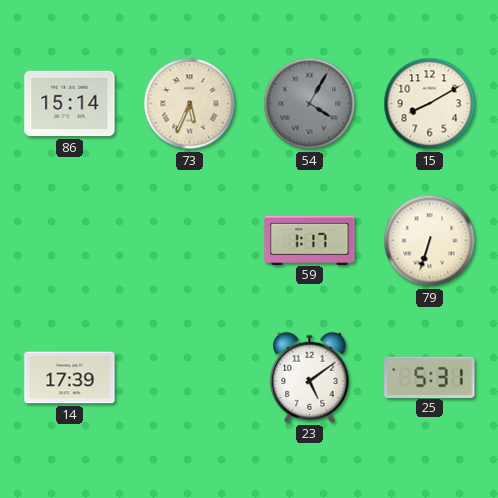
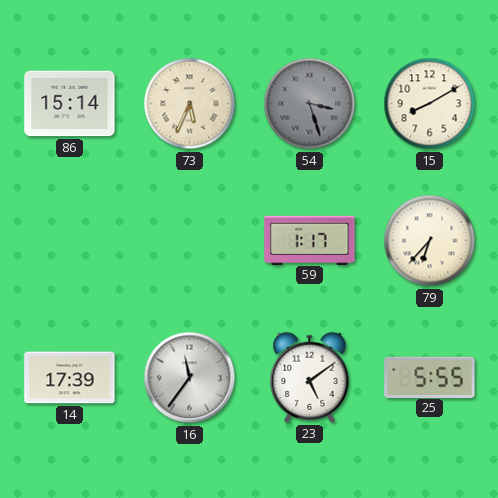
54: 4:05 -> 3:27 (310, 104)
79: 6:33 -> 6:37 (430, 241)
16: none -> 11:36 (190, 378)
25: 5:31 -> 5:55 (430, 377)
